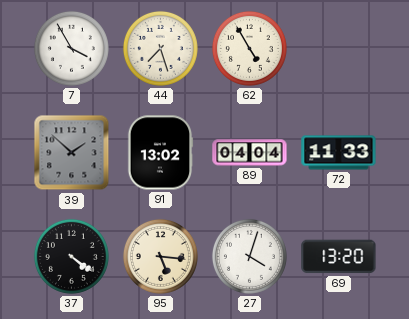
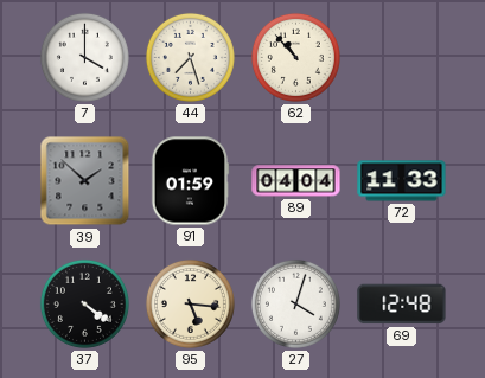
7: 3:55 -> 4:00 (84, 57)
62: 4:55 -> 10:53 (295, 57)
91: 13:02 -> 01:59 (190, 181)
69: 13:20 -> 12:48 (402, 305)
